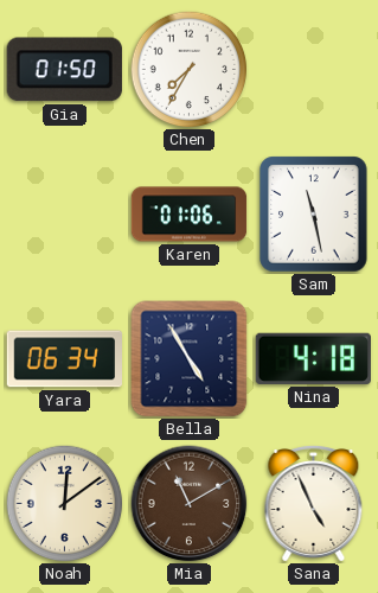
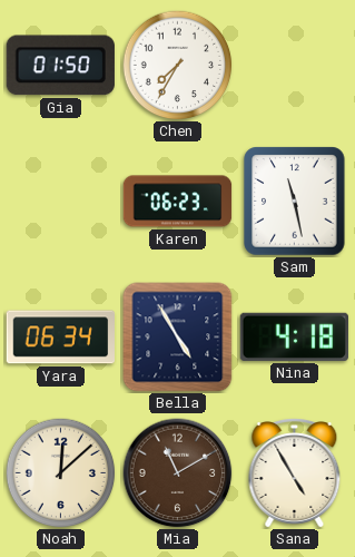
Karen: 01:06 -> 06:23 (178, 202)
Noah: 12:09 -> 12:08 (61, 473)
Sana: 4:56 -> 4:55 (295, 473)
